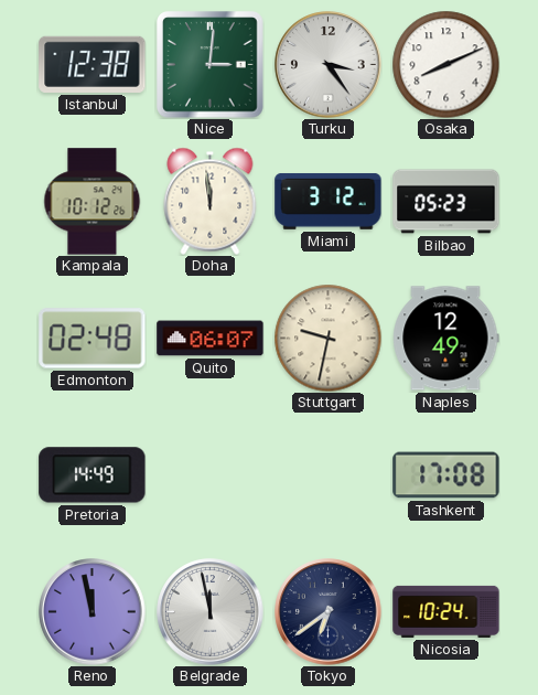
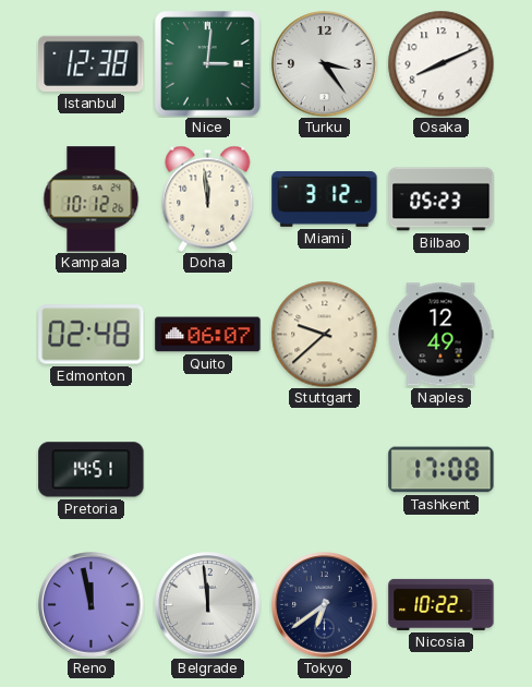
Stuttgart: 9:32 -> 9:38 (324, 334)
Pretoria: 14:49 -> 14:51 (92, 470)
Belgrade: 11:58 -> 11:59 (208, 605)
Nicosia: 10:24 -> 10:22 (442, 604)
